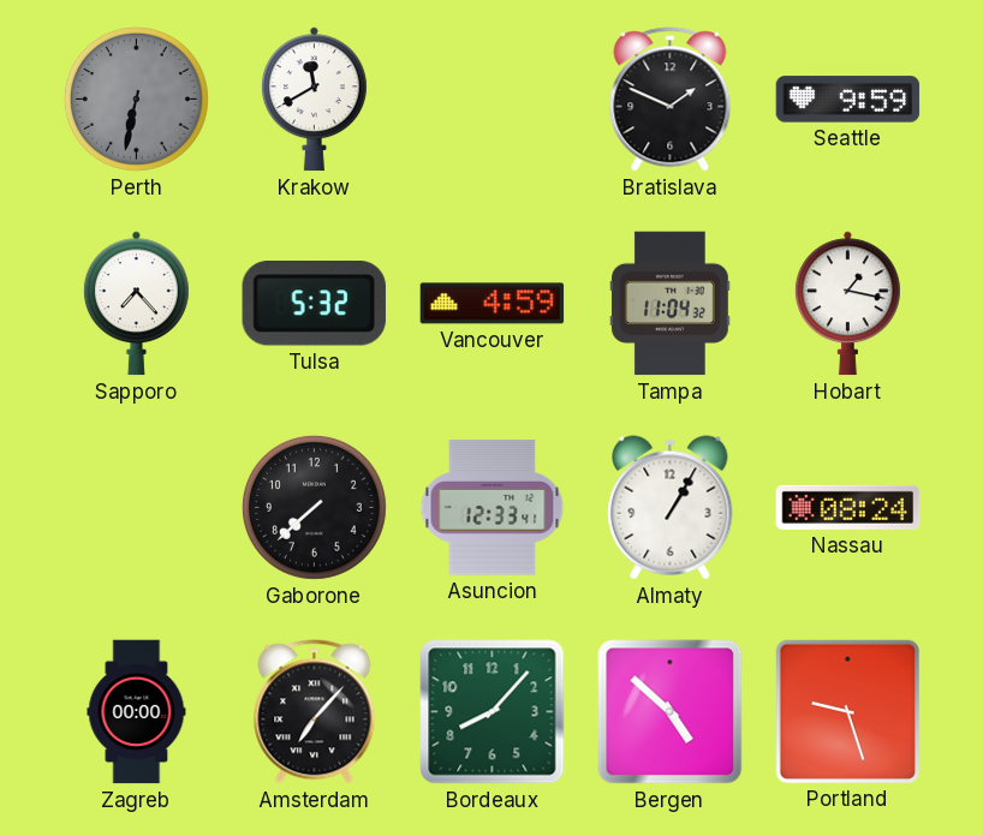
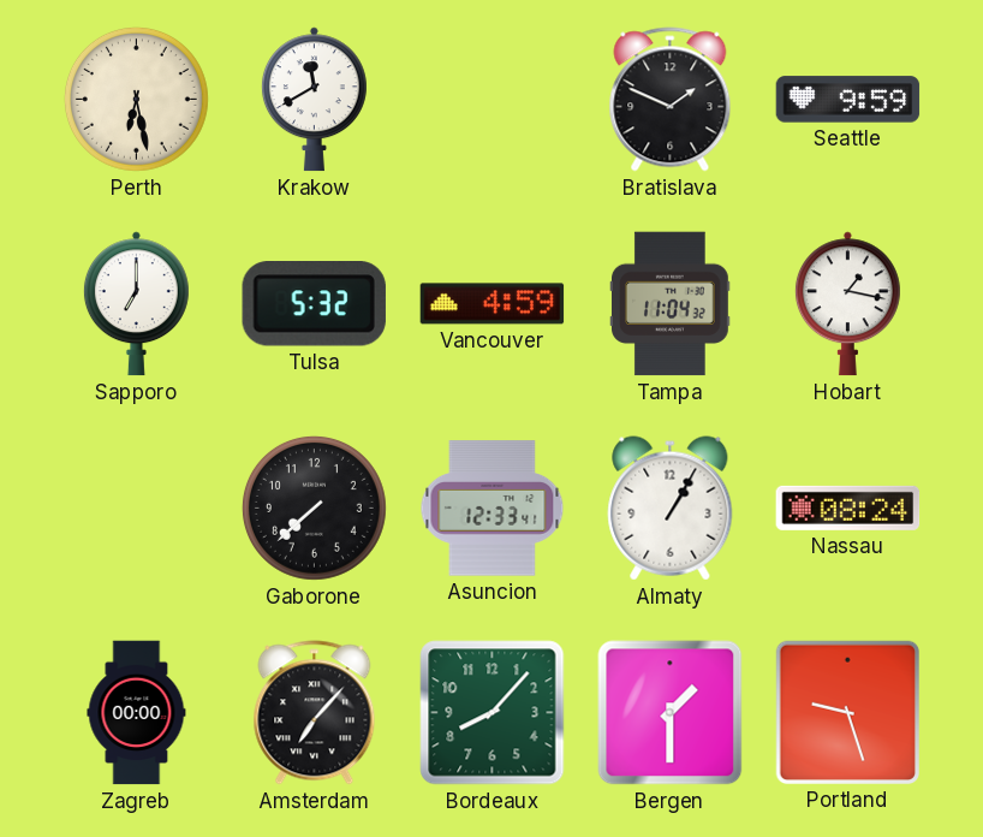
Perth: 6:32 -> 6:28 (136, 99)
Perth dial: grey -> cream (136, 99)
Sapporo: 7:23 -> 7:00 (136, 304)
Bergen: 4:52 -> 1:30 (671, 713)
